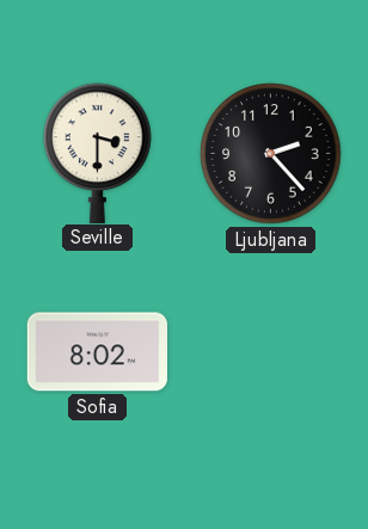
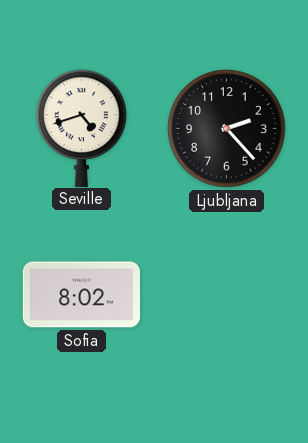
Seville: 3:30 -> 4:42 (82, 128)
